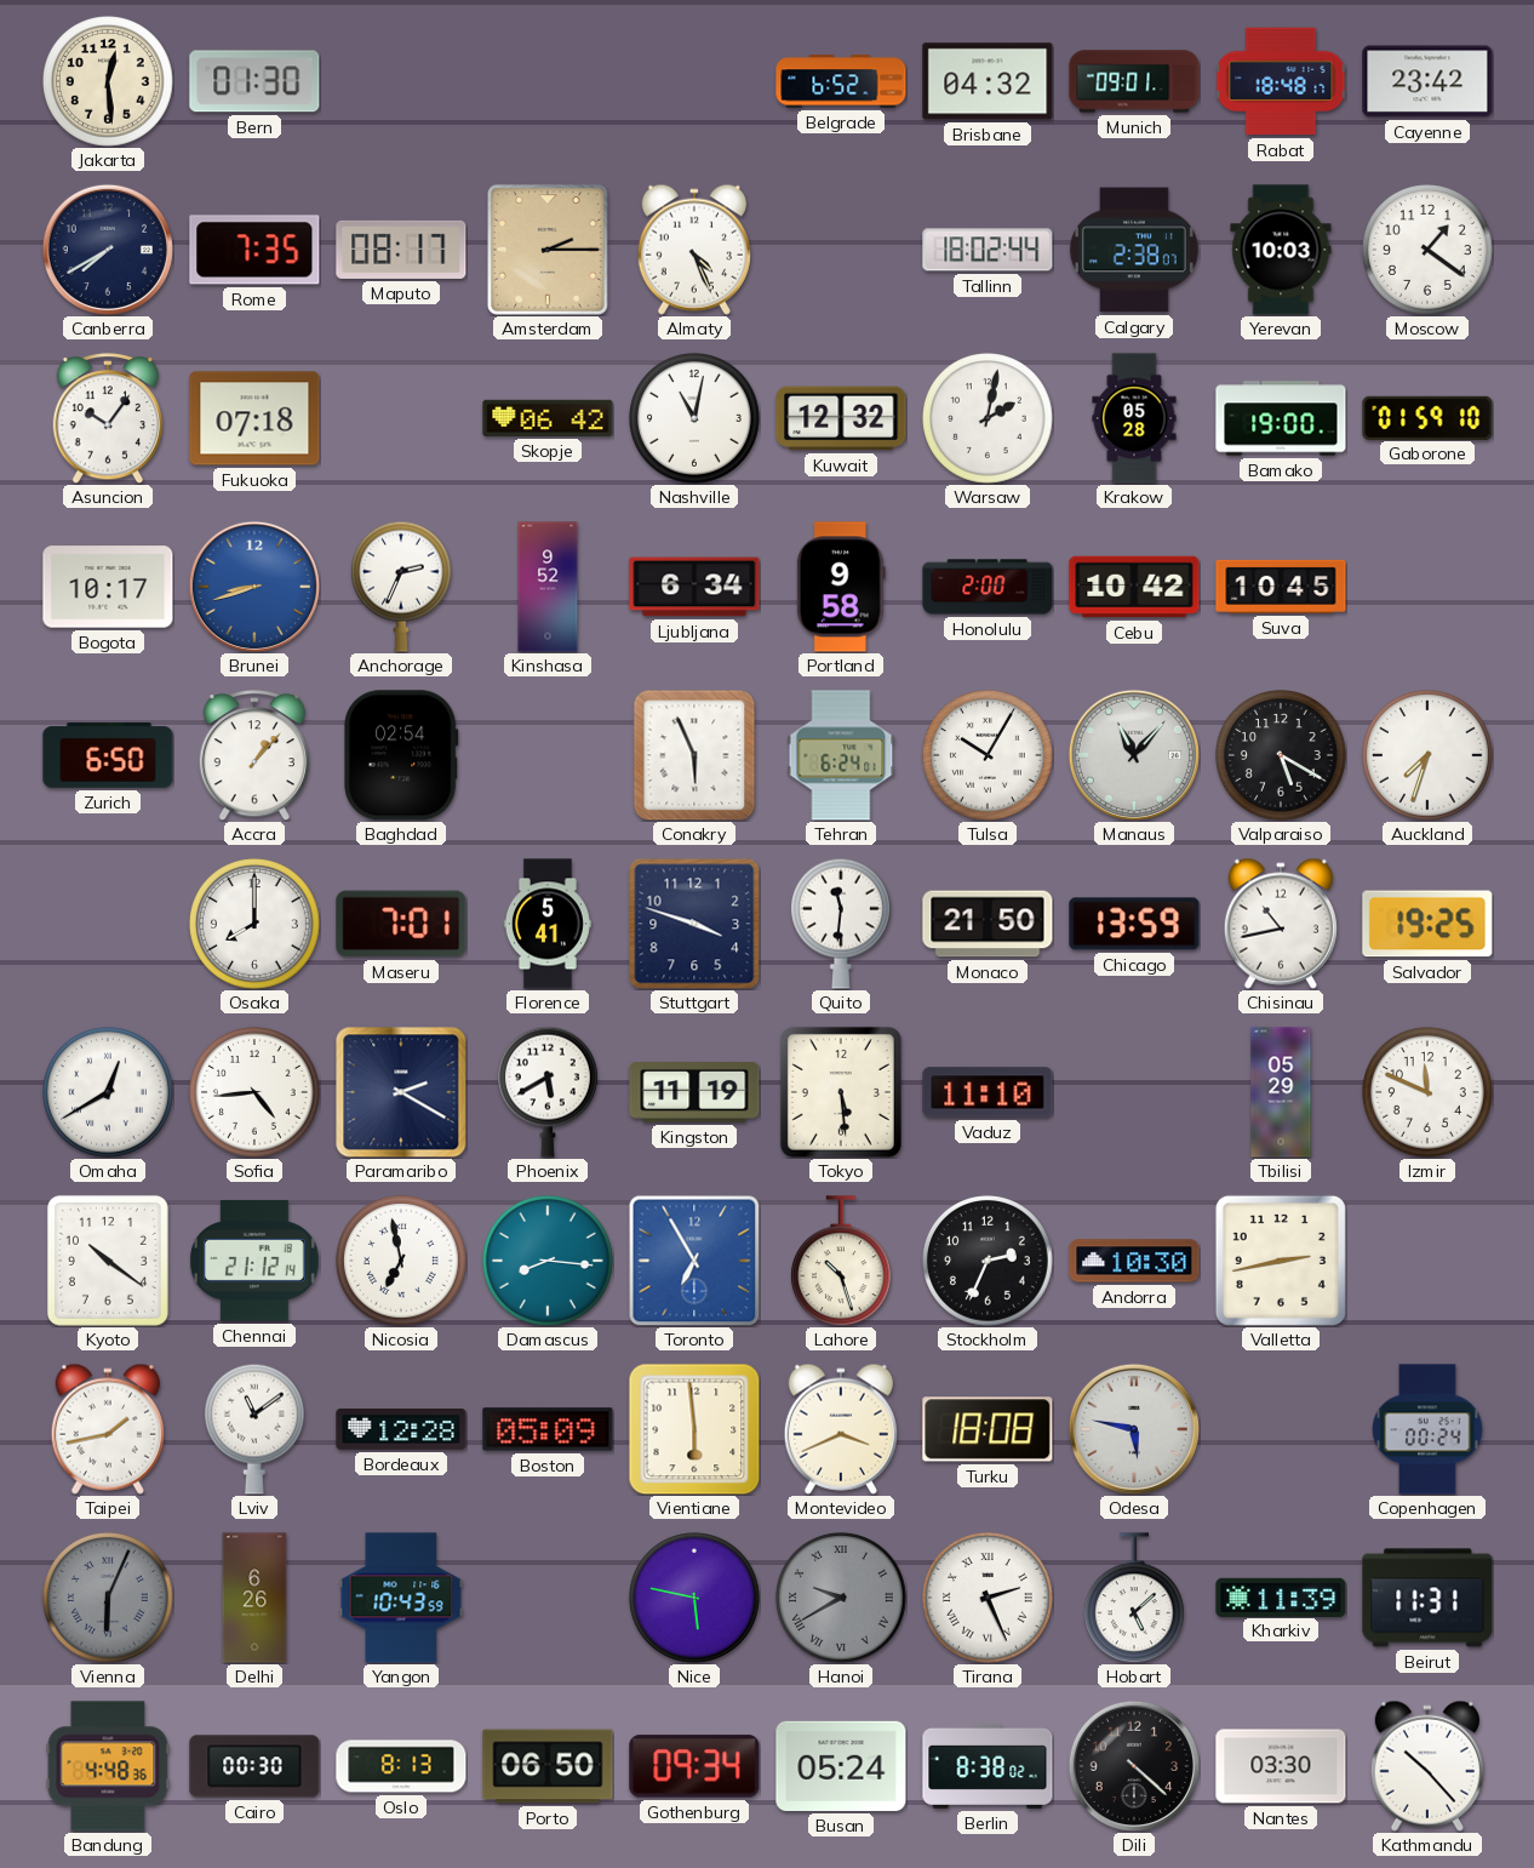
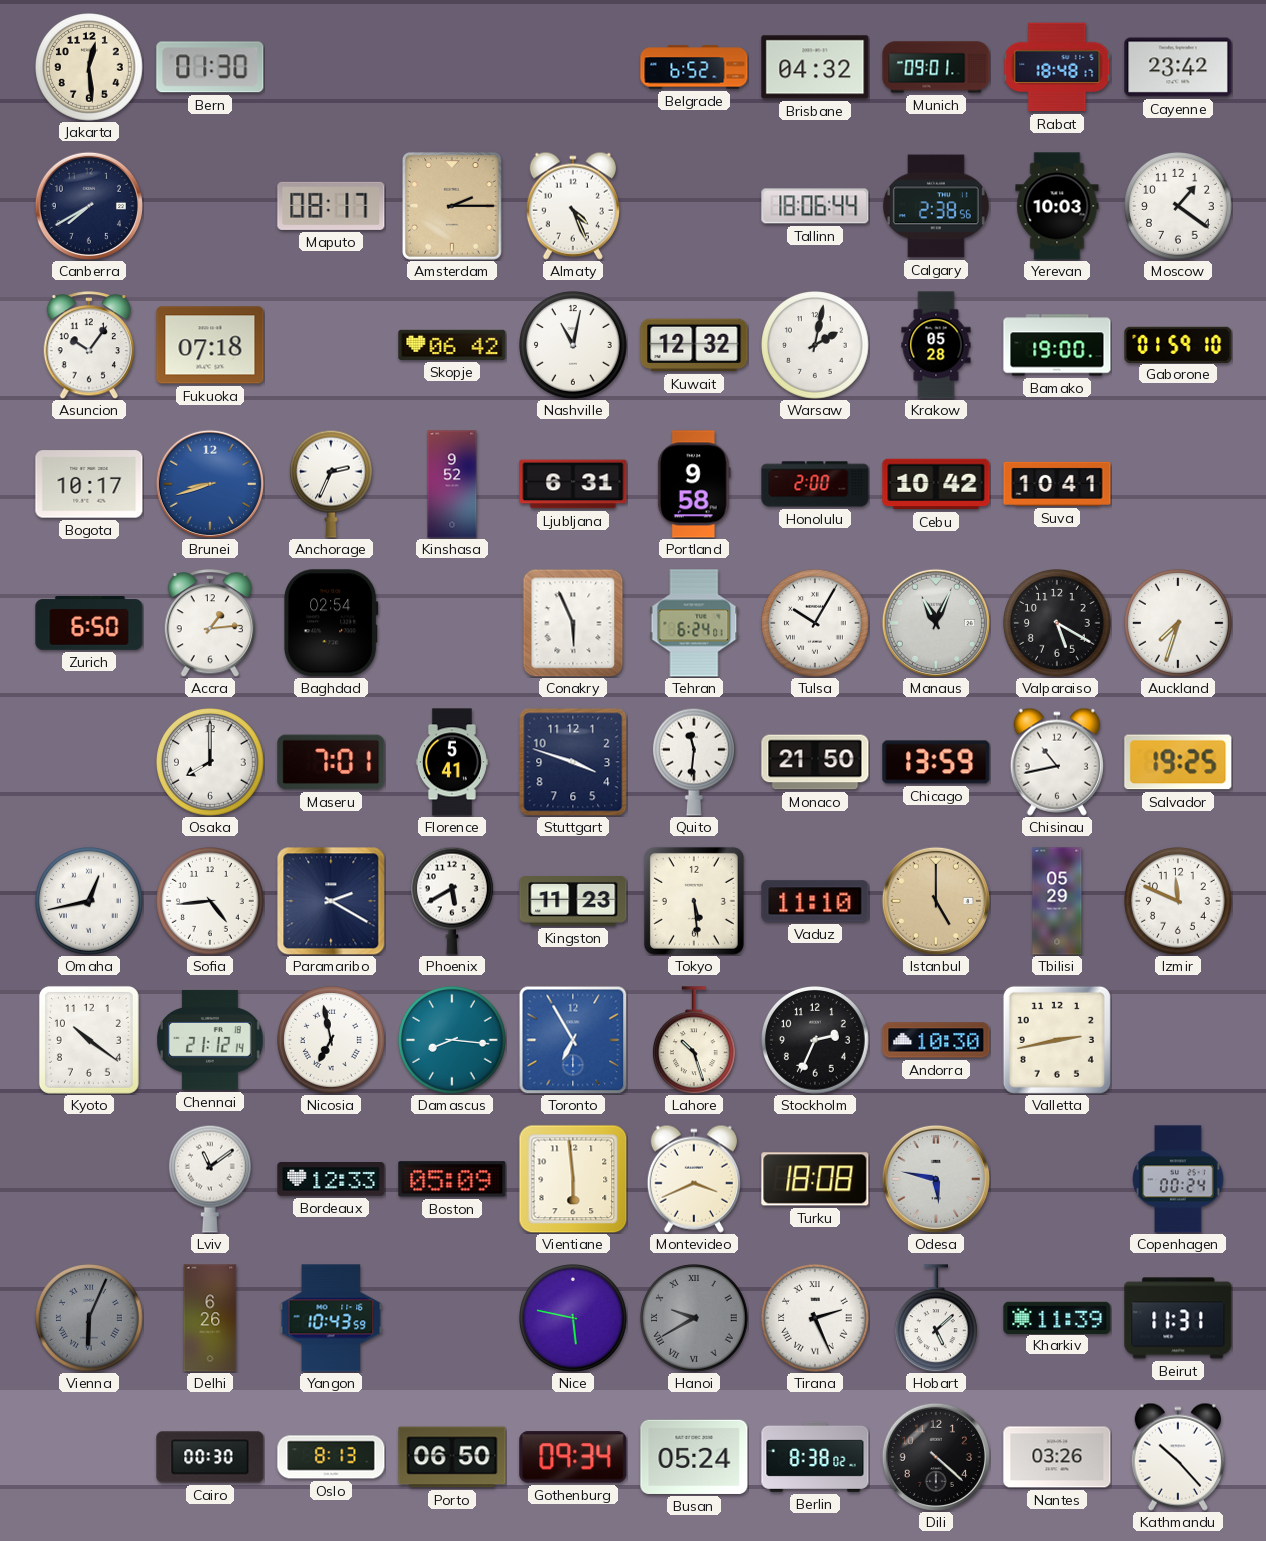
Rome: 7:35 -> none (254, 250)
Tallinn: 18:02 -> 18:06 (815, 206)
Calgary: 2:38:07 -> 2:38:56 (936, 206)
Ljubljana: 6:34 -> 6:31 (573, 484)
Suva: 10:45 -> 10:41 (1057, 484)
Accra: 1:07 -> 1:14 (209, 623)
Manaus: 11:07 -> 11:04 (936, 623)
Omaha: 12:40 -> 12:43 (90, 902)
Kingston: 11:19 -> 11:23 (573, 902)
Istanbul: none -> 5:00 (936, 901)
Taipei: 1:43 -> none (108, 1429)
Bordeaux: 12:28 -> 12:33 (331, 1180)
Bandung: 4:48 -> none (108, 1766)
Nantes: 03:30 -> 03:26 (1057, 1457)
